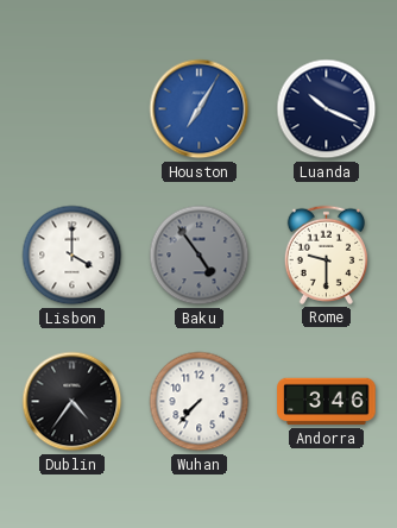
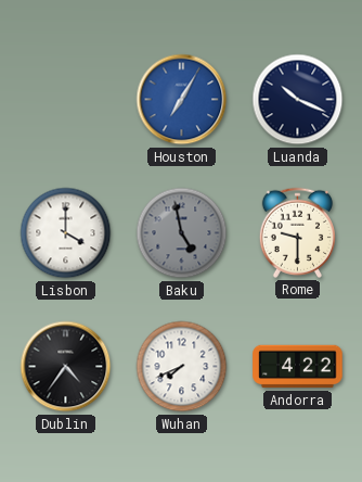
Baku: 4:54 -> 4:58 (182, 233)
Wuhan: 7:37 -> 7:41 (182, 367)
Andorra: 3:46 -> 4:22 (298, 367)
